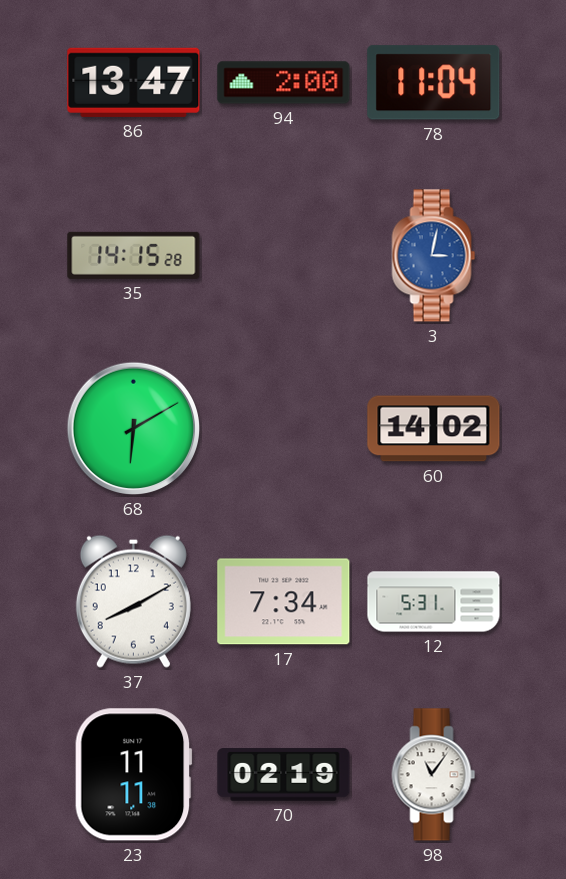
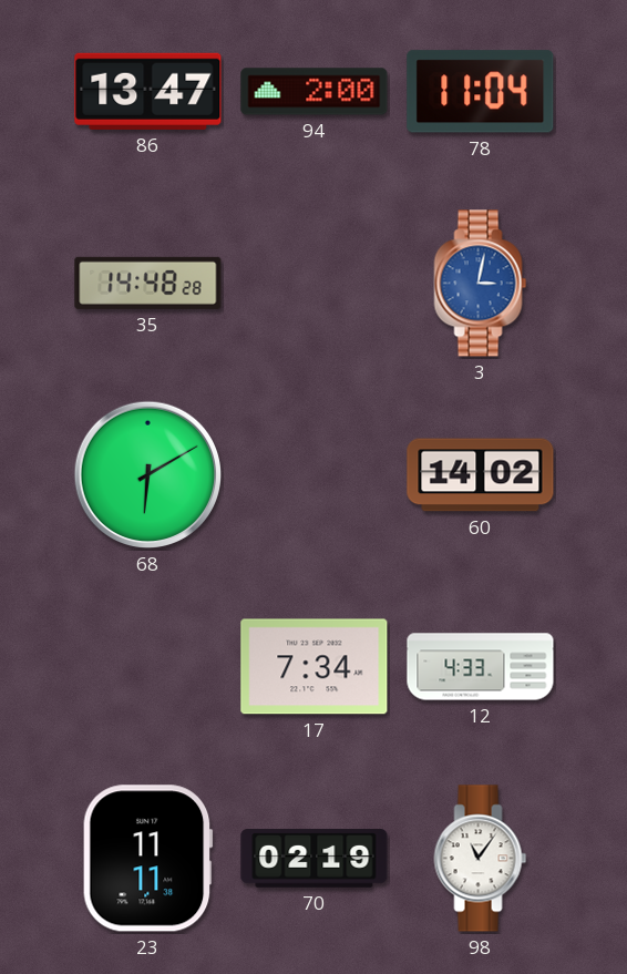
35: 14:15 -> 14:48 (148, 283)
37: 8:10 -> none (133, 601)
12: 5:31 -> 4:33 (481, 667)
